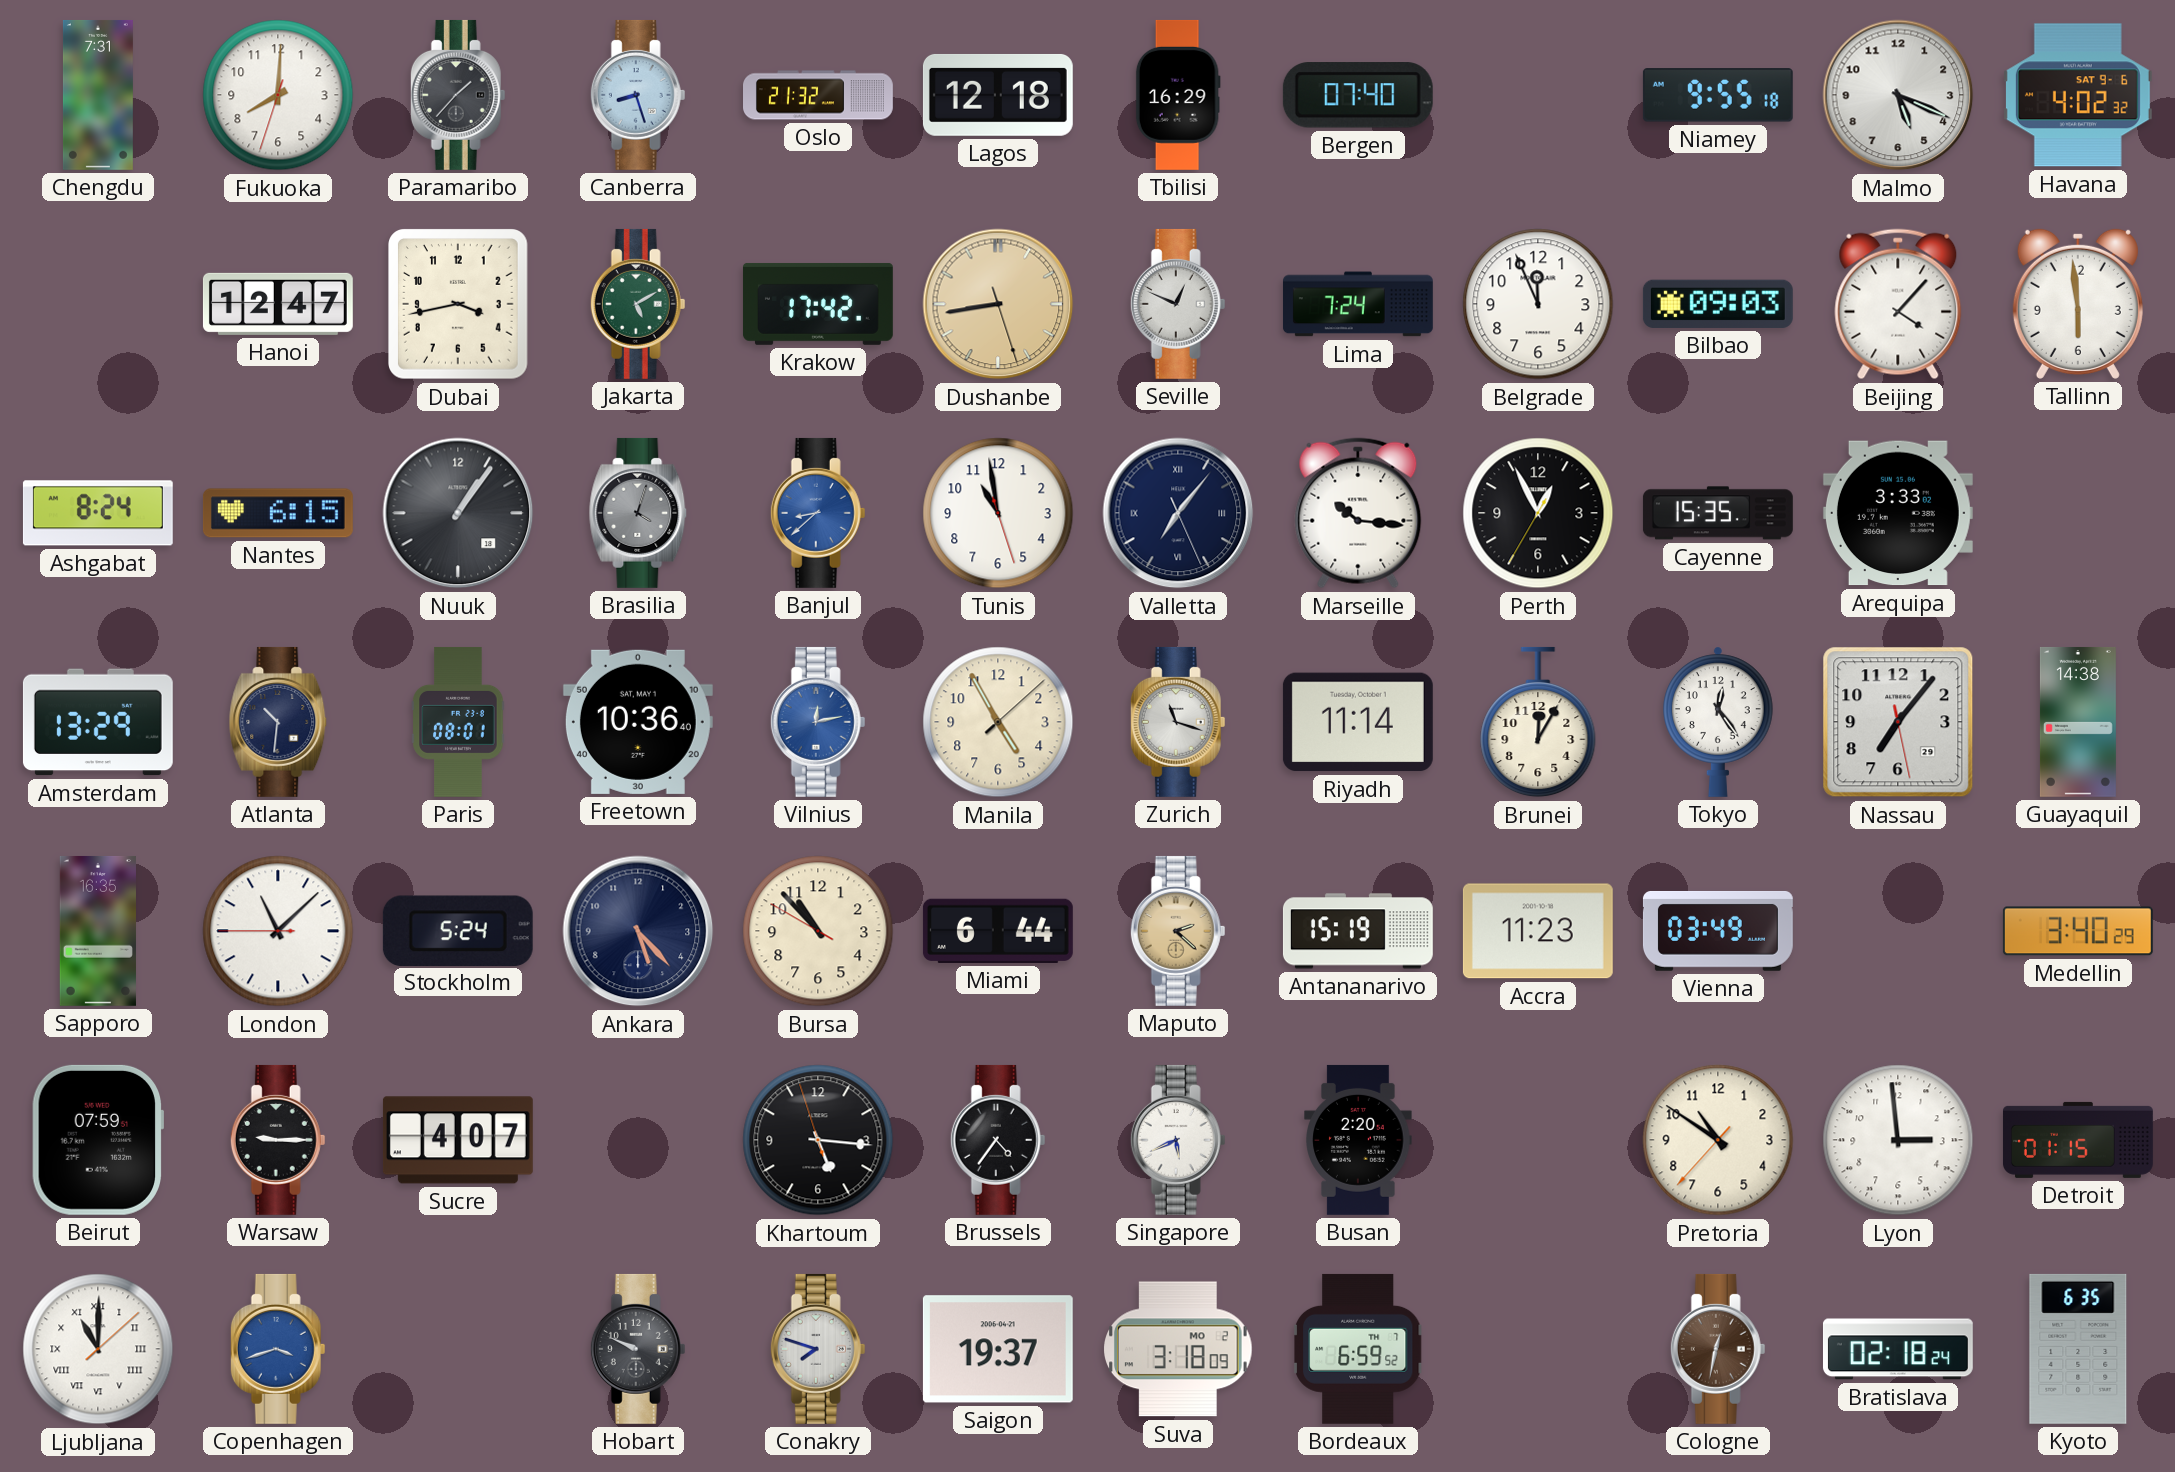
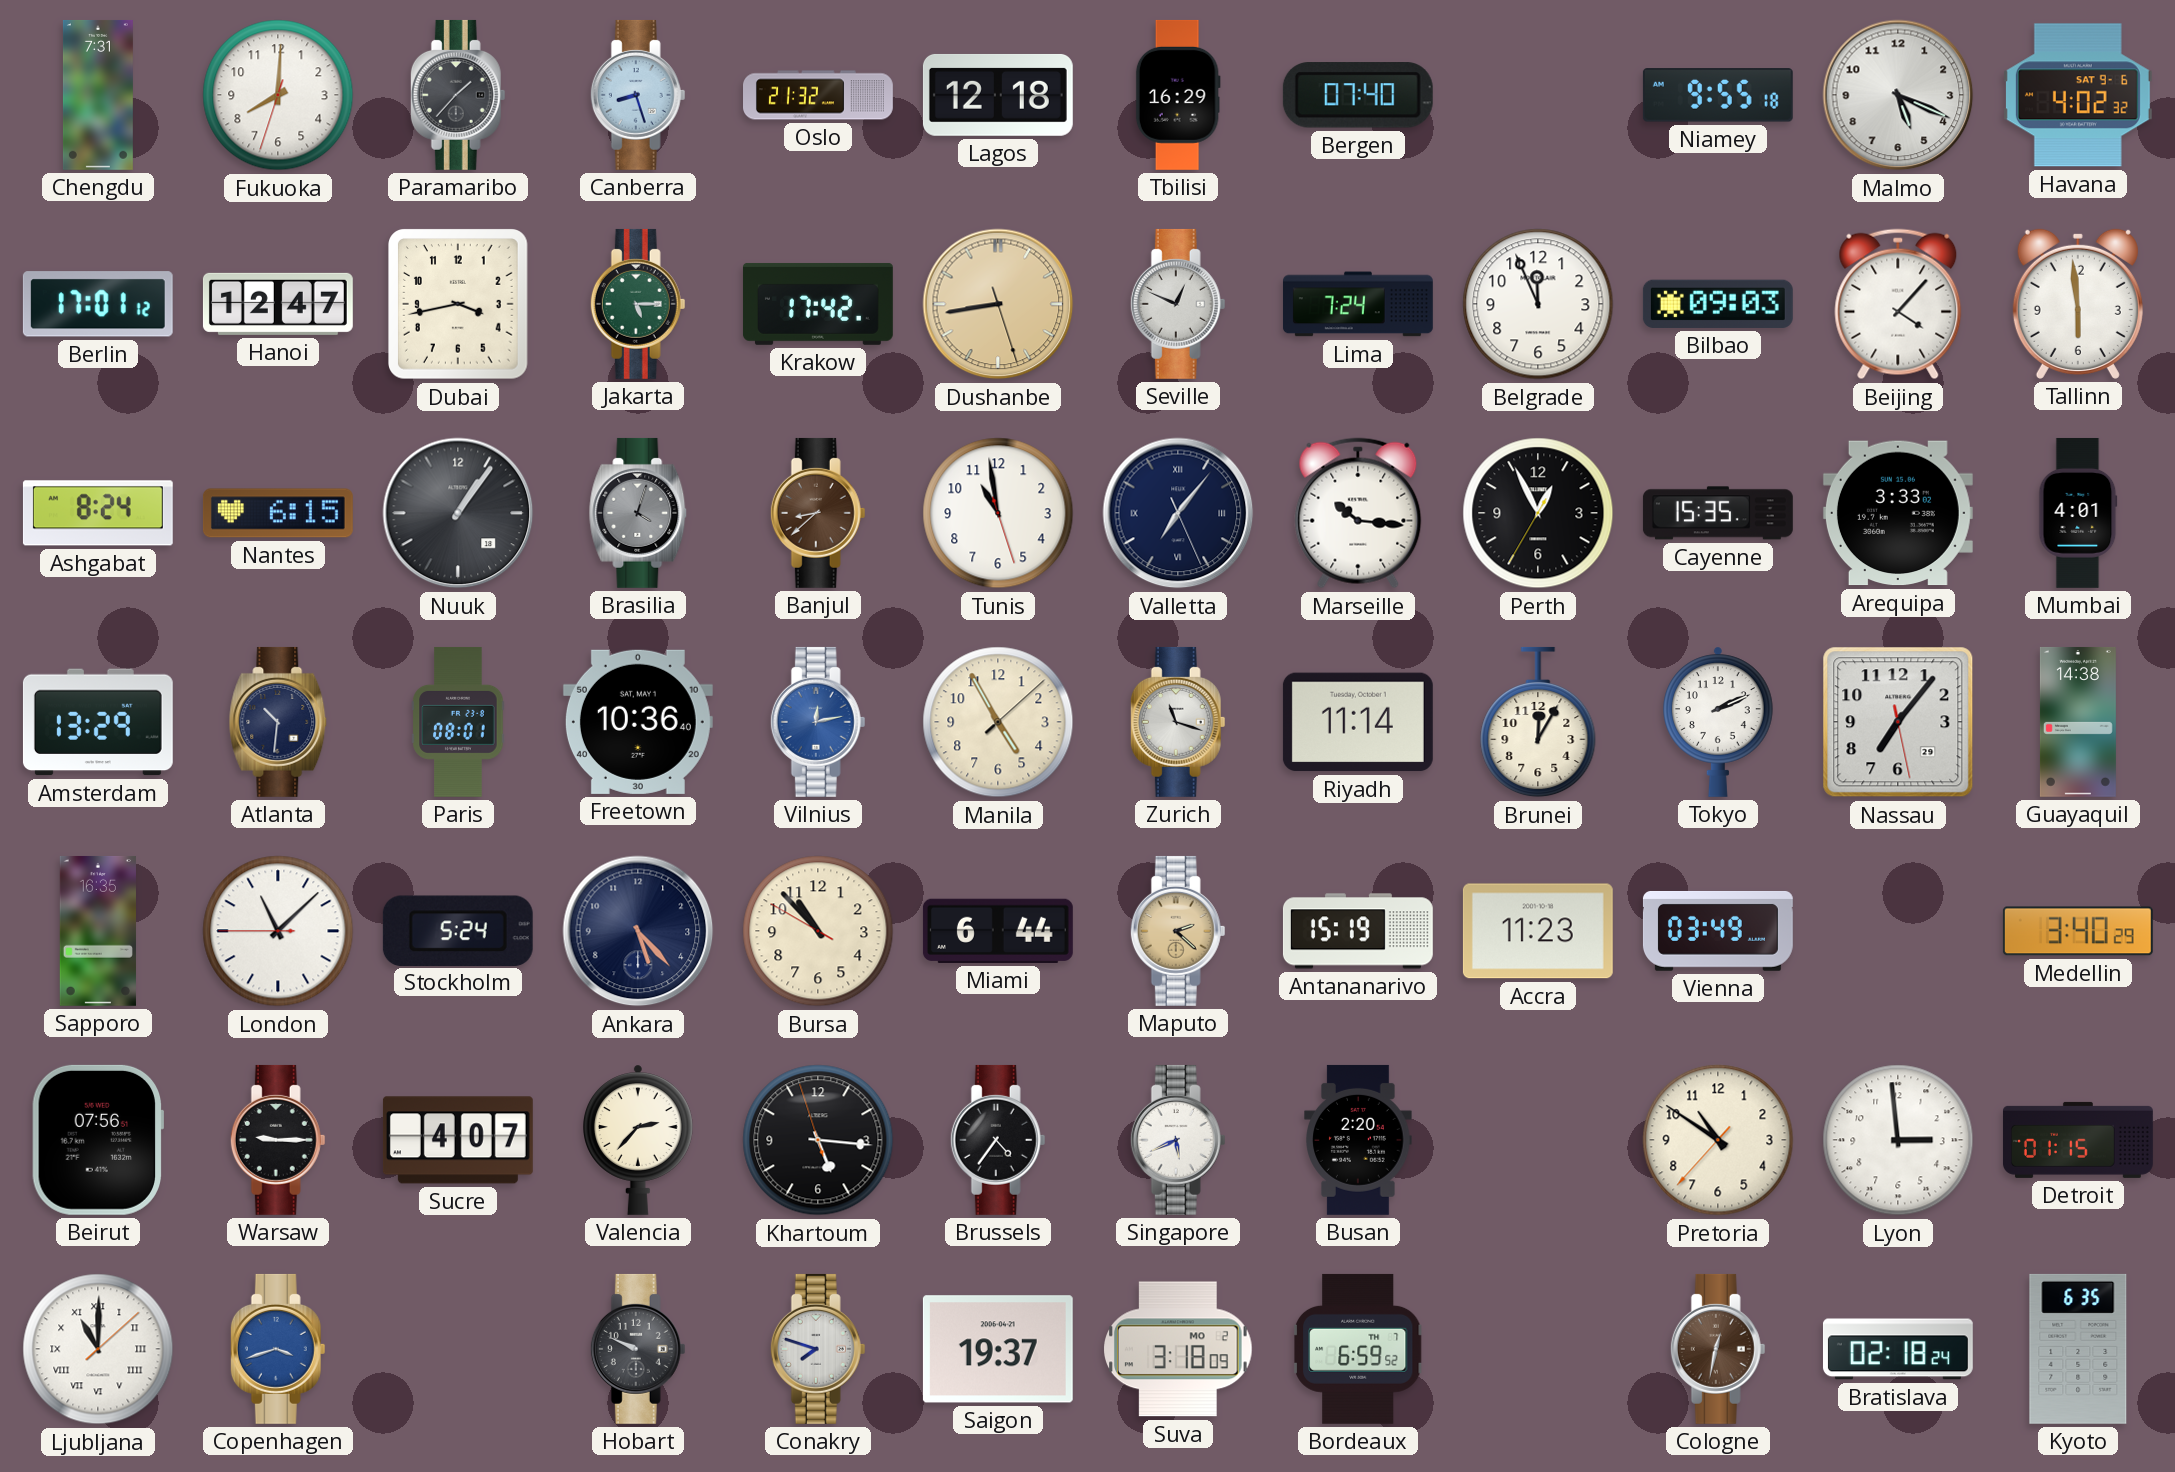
Berlin: none -> 17:01 (98, 304)
Jakarta: 5:10 -> 5:15 (638, 304)
Banjul dial: blue -> brown (818, 513)
Mumbai: none -> 4:01 (2078, 513)
Tokyo: 12:24 -> 2:11 (1719, 722)
Beirut: 07:59 -> 07:56 (97, 1140)
Valencia: none -> 2:37 (639, 1140)
